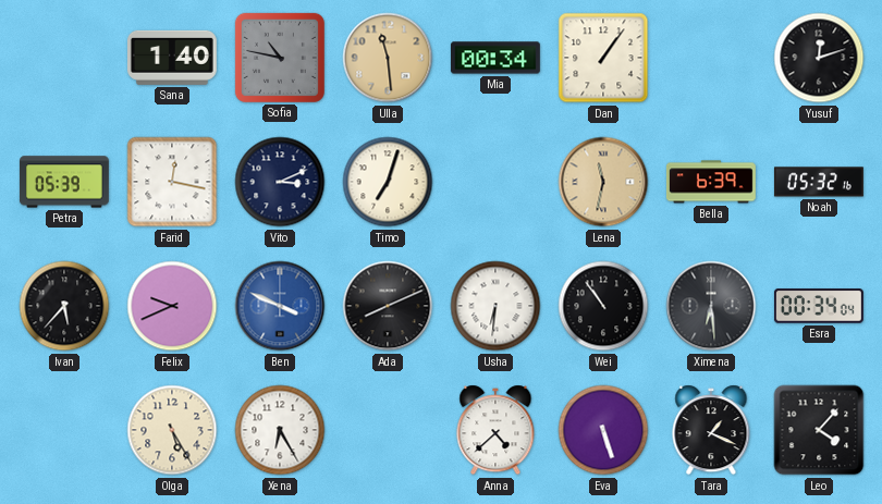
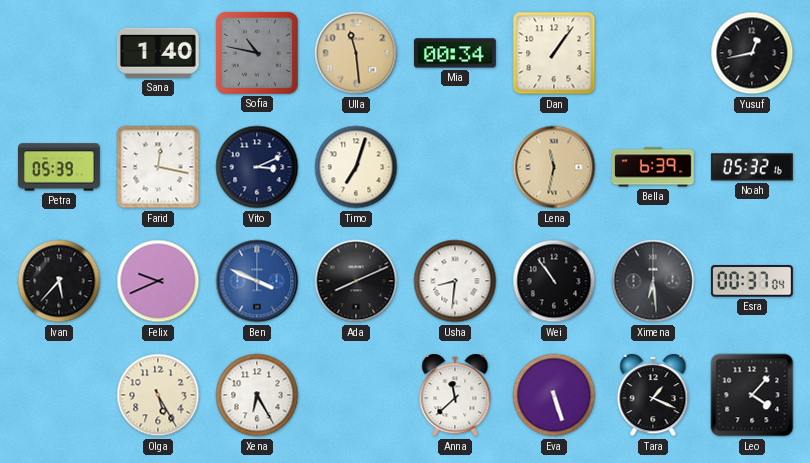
Yusuf: 12:12 -> 12:43 (752, 53)
Usha: 6:31 -> 8:31 (455, 281)
Esra: 00:34 -> 00:37 (752, 281)
Anna: 4:38 -> 11:38 (455, 395)
